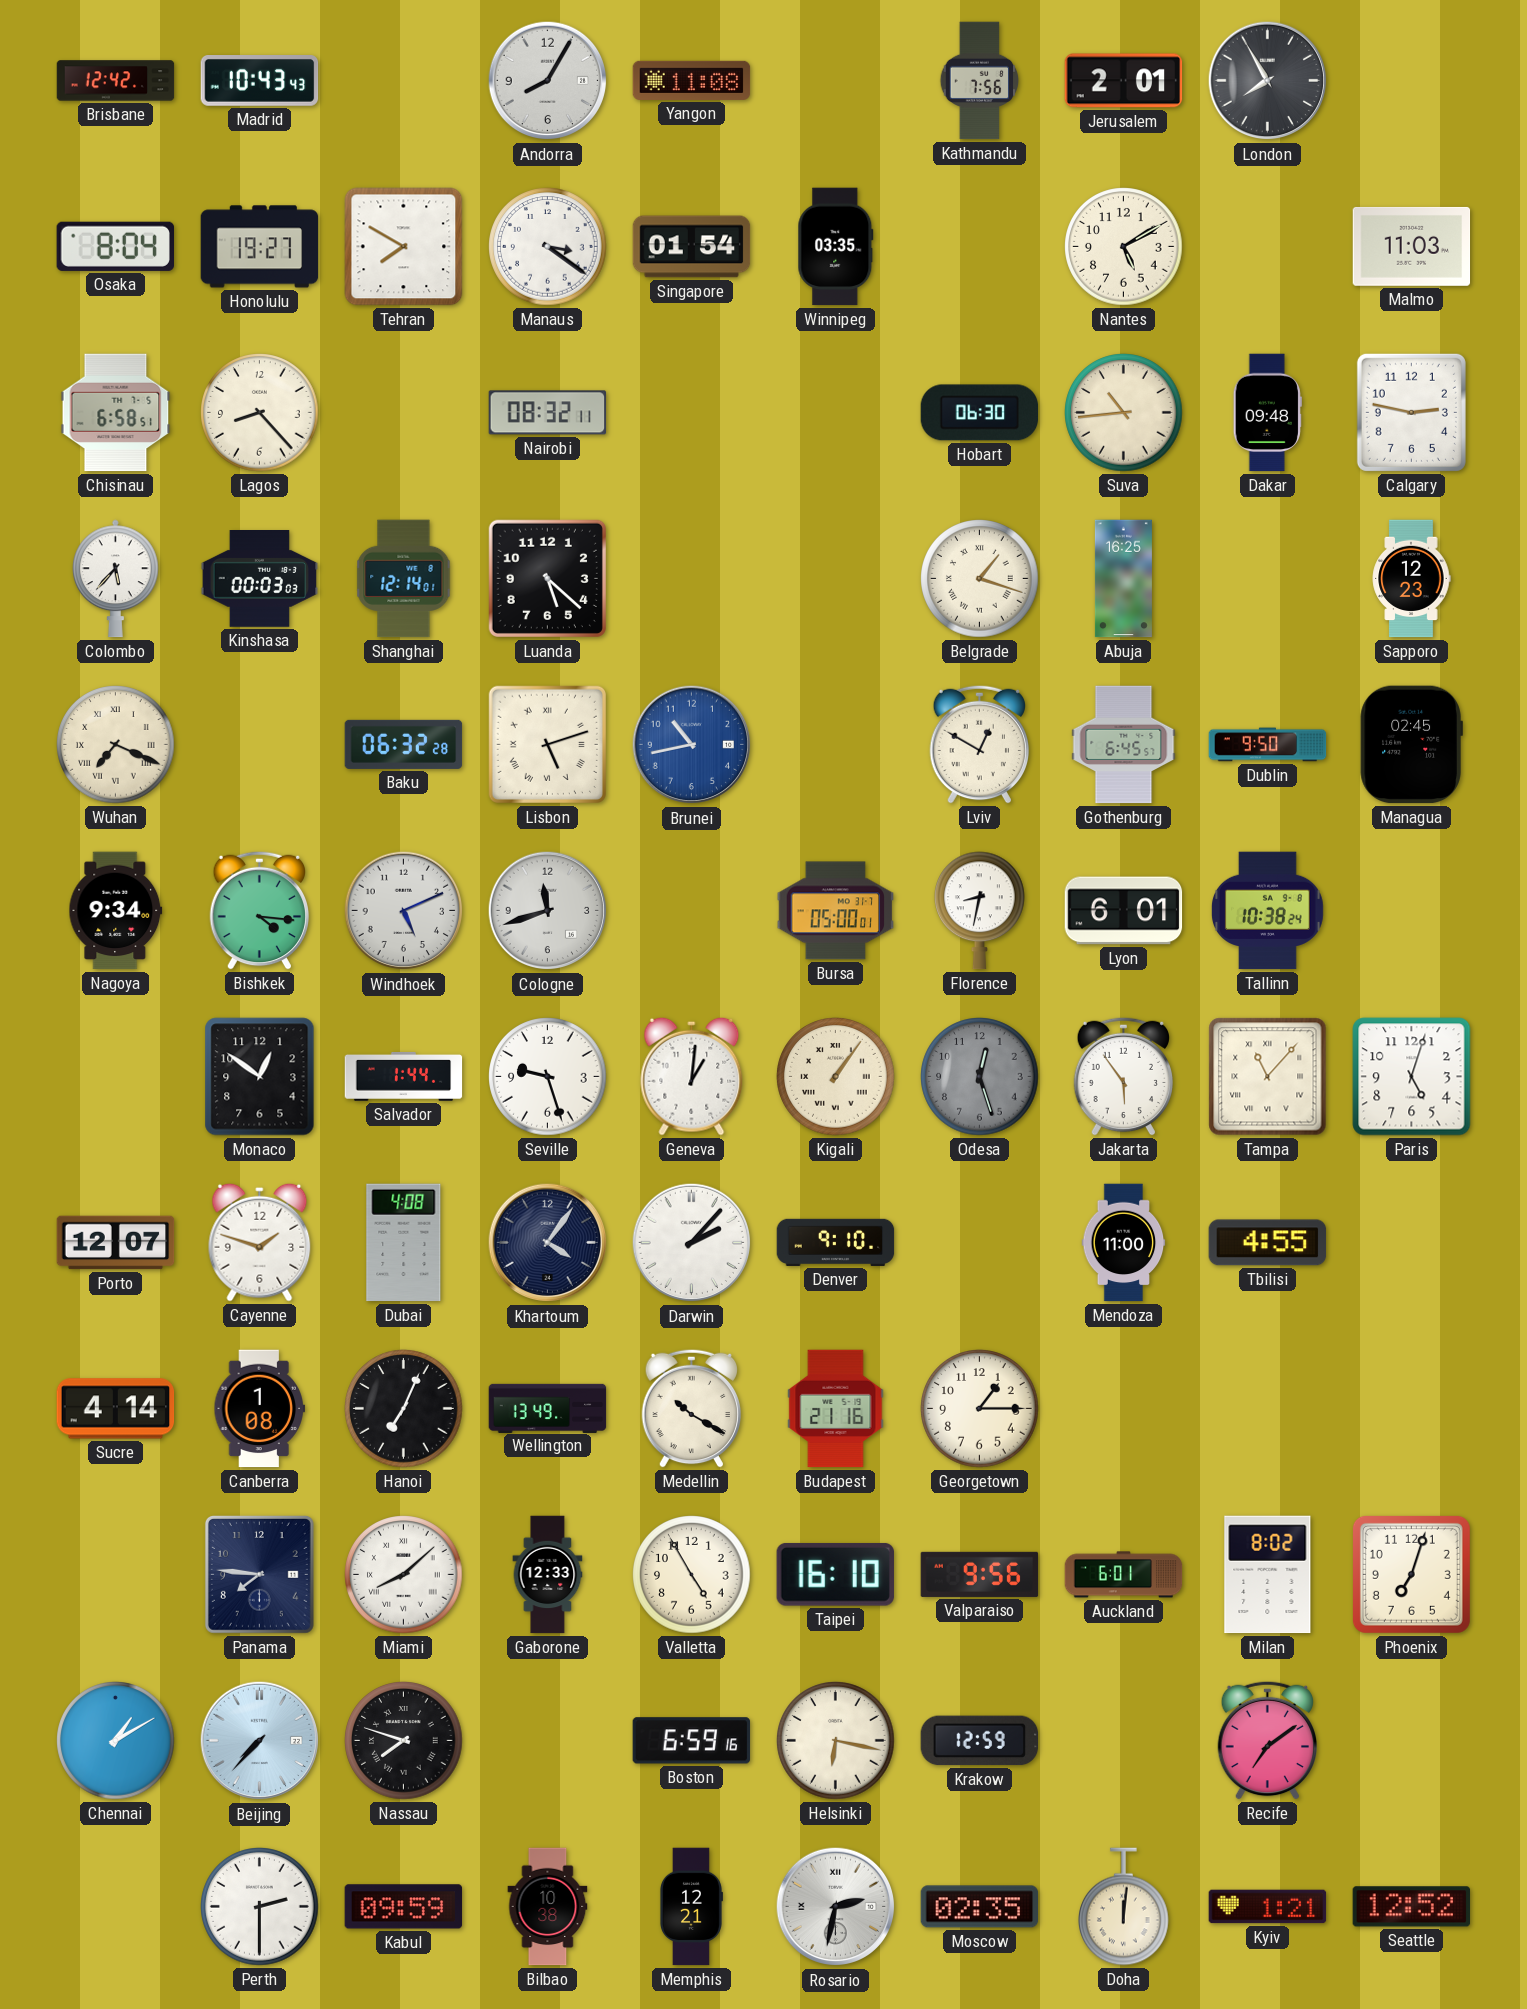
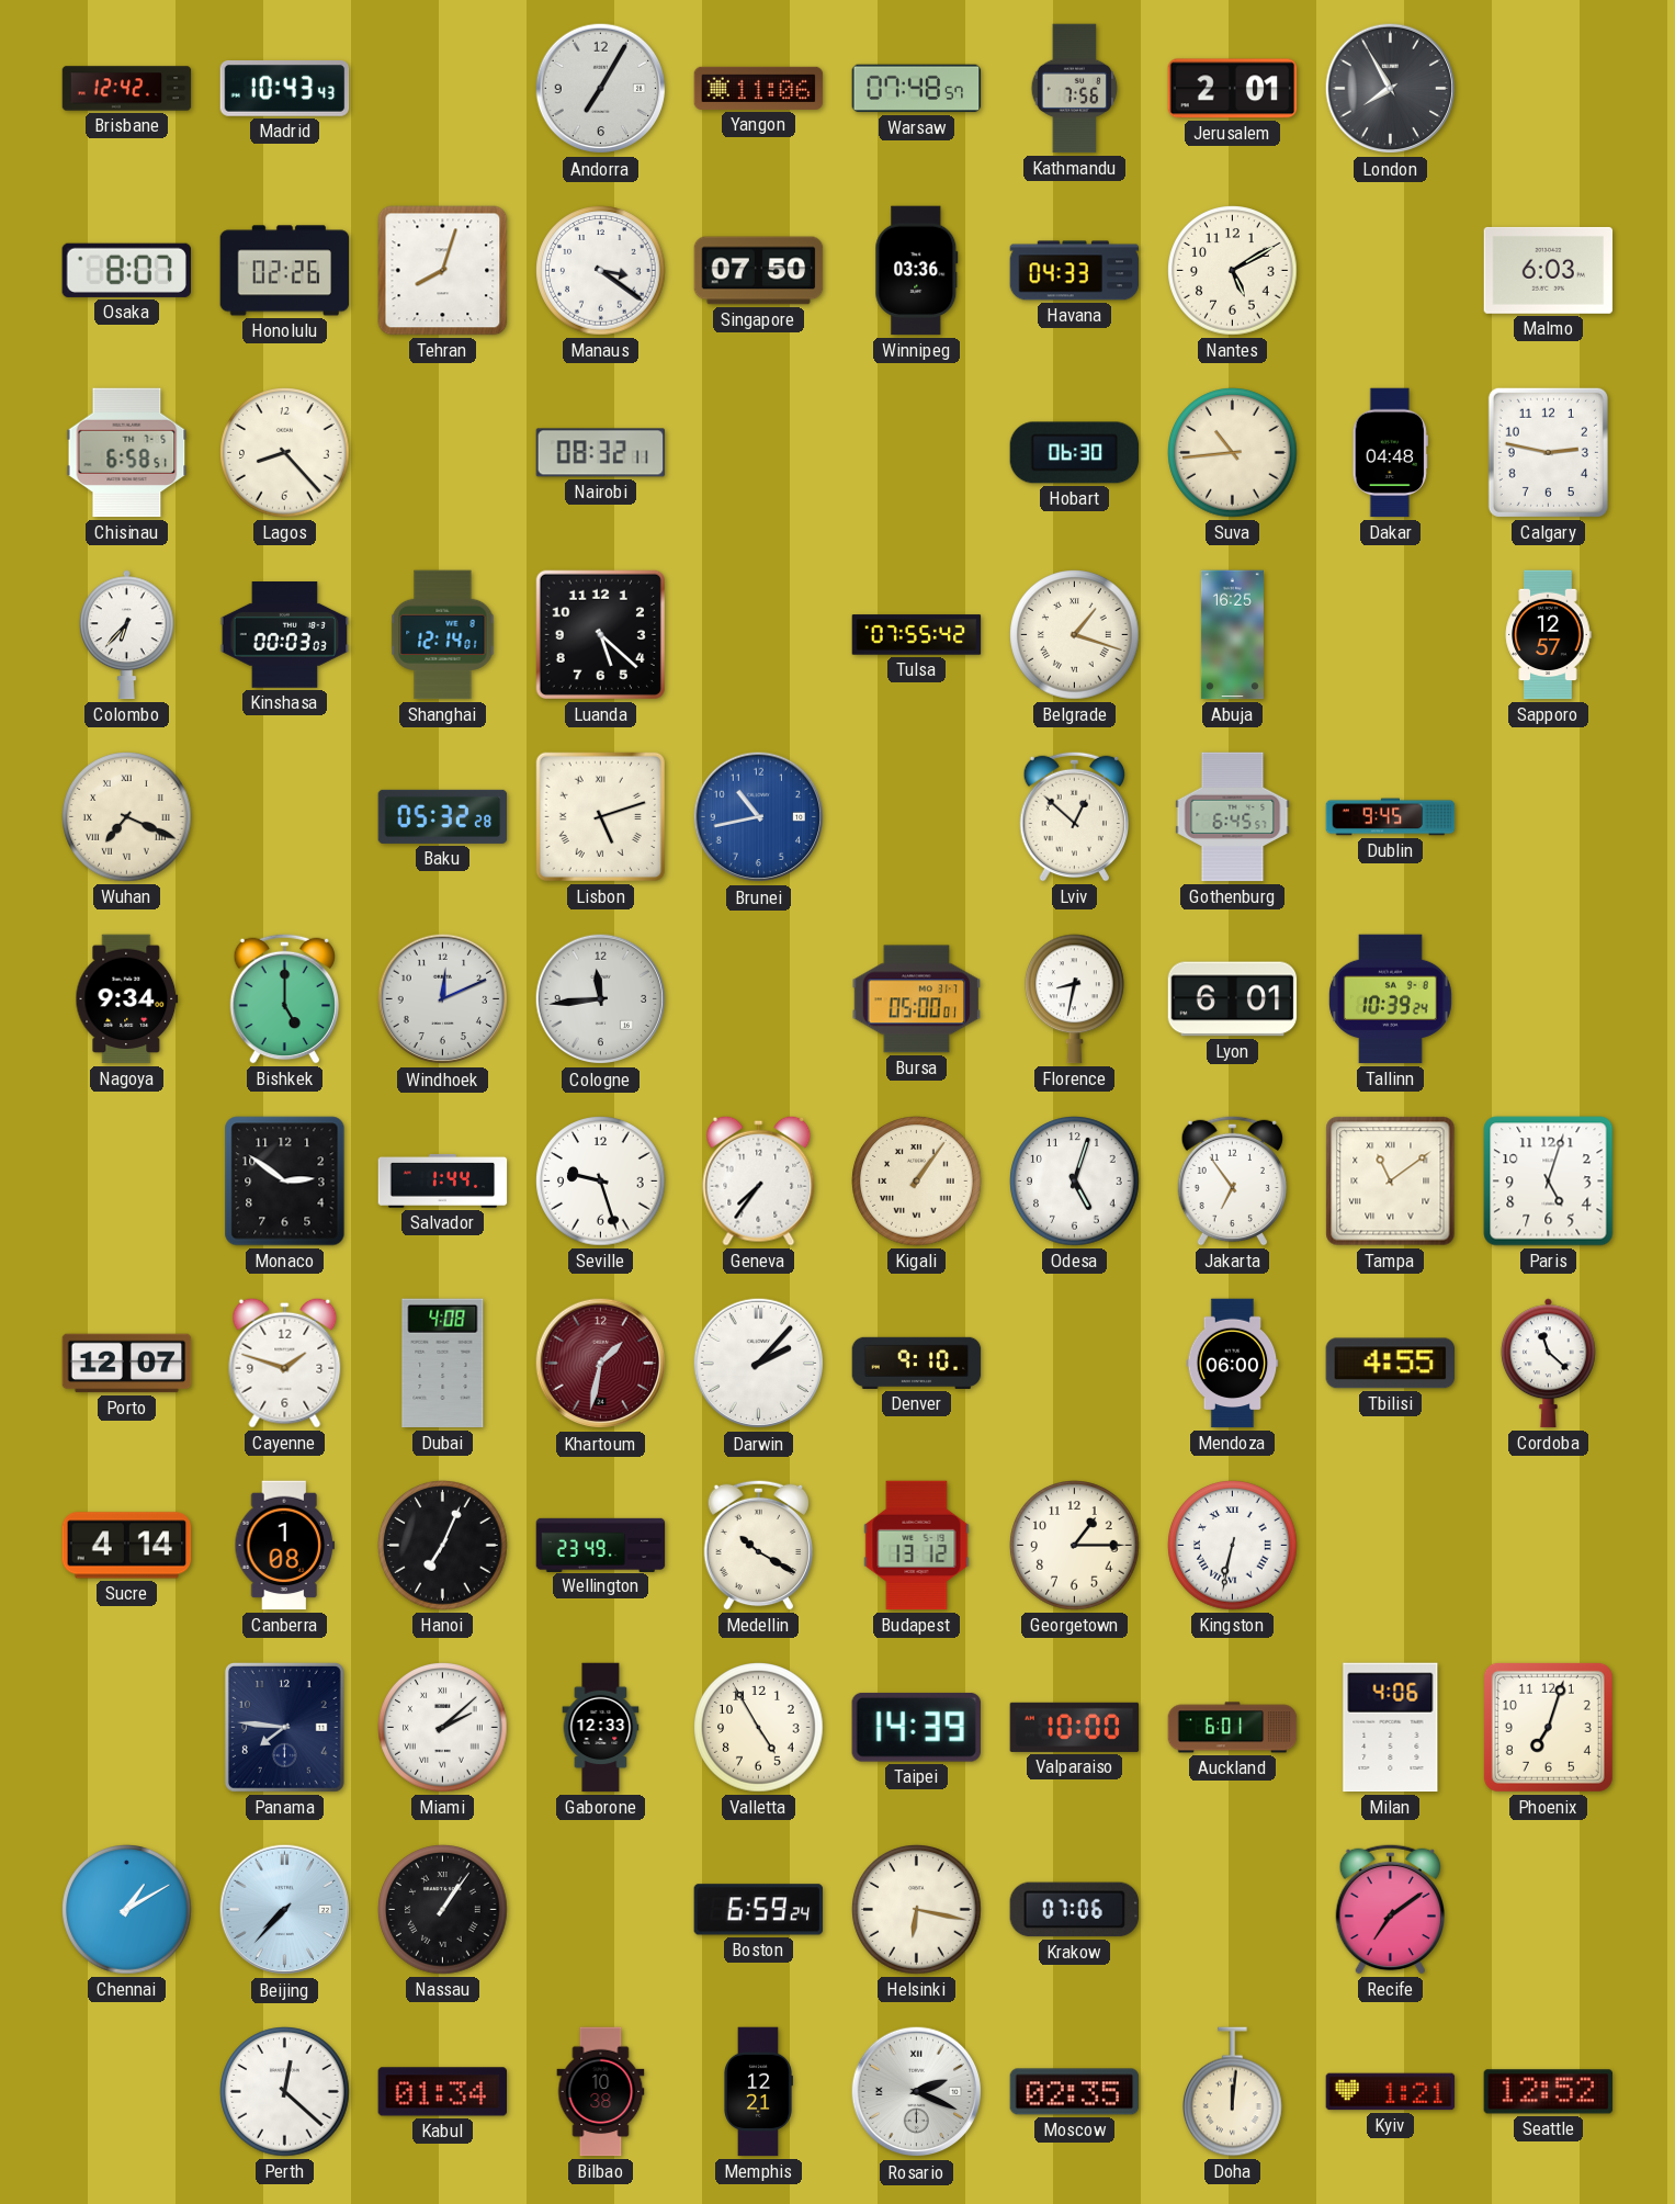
Andorra: 8:05 -> 7:05 (601, 89)
Yangon: 11:08 -> 11:06 (759, 88)
Warsaw: none -> 07:48 (917, 89)
Osaka: 8:04 -> 8:07 (126, 270)
Honolulu: 19:27 -> 02:26 (285, 271)
Tehran: 7:50 -> 8:03 (443, 271)
Singapore: 01:54 -> 07:50 (759, 271)
Winnipeg: 03:35 -> 03:36 (917, 271)
Havana: none -> 04:33 (1075, 271)
Malmo: 11:03 -> 6:03 (1549, 270)
Dakar: 09:48 -> 04:48 (1390, 453)
Colombo: 5:37 -> 6:37 (126, 635)
Tulsa: none -> 07:55 (917, 635)
Sapporo: 12:23 -> 12:57 (1548, 635)
Baku: 06:32 -> 05:32 (443, 816)
Lviv: 12:50 -> 12:52 (1075, 816)
Dublin: 9:50 -> 9:45 (1391, 817)
Managua: 02:45 -> none (1411, 745)
Bishkek: 4:16 -> 5:00 (285, 998)
Windhoek: 5:11 -> 12:11 (443, 999)
Cologne: 11:42 -> 11:44 (601, 999)
Tallinn: 10:38 -> 10:39 (1390, 999)
Monaco: 12:51 -> 2:51 (285, 1182)
Geneva: 1:01 -> 7:36 (759, 1180)
Odesa: 12:27 -> 5:03 (1075, 1182)
Odesa dial: grey -> white (1075, 1182)
Jakarta: 5:54 -> 6:54 (1233, 1180)
Tampa: 11:07 -> 11:09 (1391, 1182)
Khartoum: 4:06 -> 1:32 (601, 1364)
Khartoum dial: navy -> burgundy (601, 1364)
Mendoza: 11:00 -> 06:00 (1233, 1364)
Cordoba: none -> 11:22 (1548, 1364)
Wellington: 13:49 -> 23:49 (601, 1545)
Budapest: 21:16 -> 13:12 (917, 1546)
Kingston: none -> 6:32 (1233, 1546)
Miami: 8:08 -> 2:08 (443, 1728)
Taipei: 16:10 -> 14:39 (916, 1727)
Valparaiso: 9:56 -> 10:00 (1075, 1727)
Milan: 8:02 -> 4:06 (1391, 1728)
Nassau: 7:48 -> 1:06 (443, 1910)
Boston: 6:59:16 -> 6:59:24 (759, 1910)
Krakow: 12:59 -> 07:06 (1075, 1910)
Perth: 2:30 -> 12:22 (285, 2092)
Kabul: 09:59 -> 01:34 (443, 2092)
Rosario: 2:32 -> 2:19 (917, 2092)
